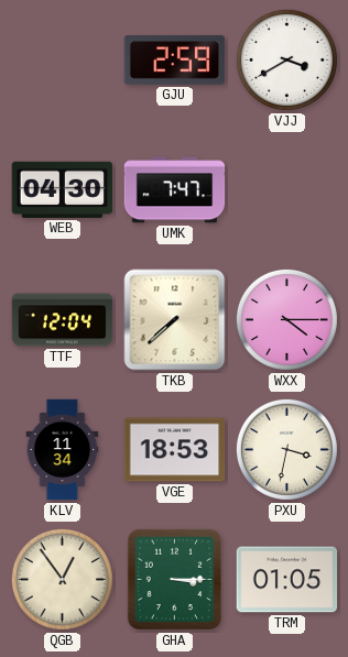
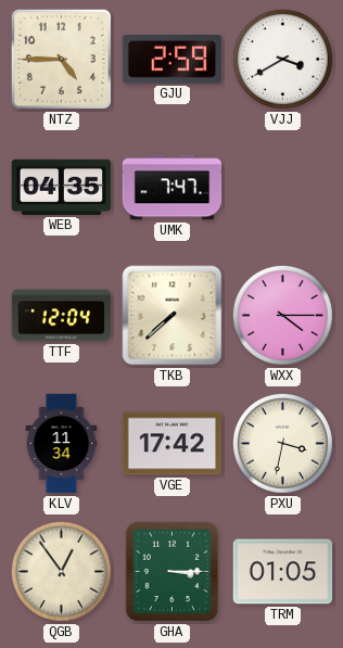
NTZ: none -> 4:45 (61, 59)
WEB: 04:30 -> 04:35 (62, 187)
VGE: 18:53 -> 17:42 (173, 444)
